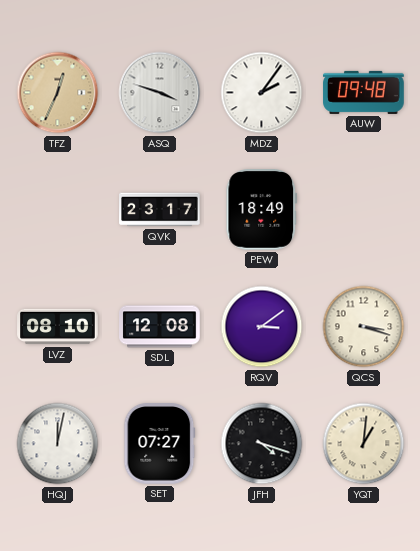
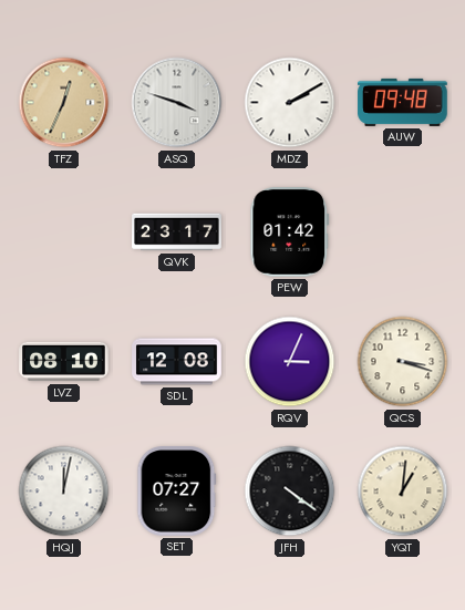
MDZ: 2:06 -> 2:10 (290, 103)
PEW: 18:49 -> 01:42 (290, 232)
RQV: 3:09 -> 3:04 (290, 362)
JFH: 4:18 -> 4:21 (290, 492)
